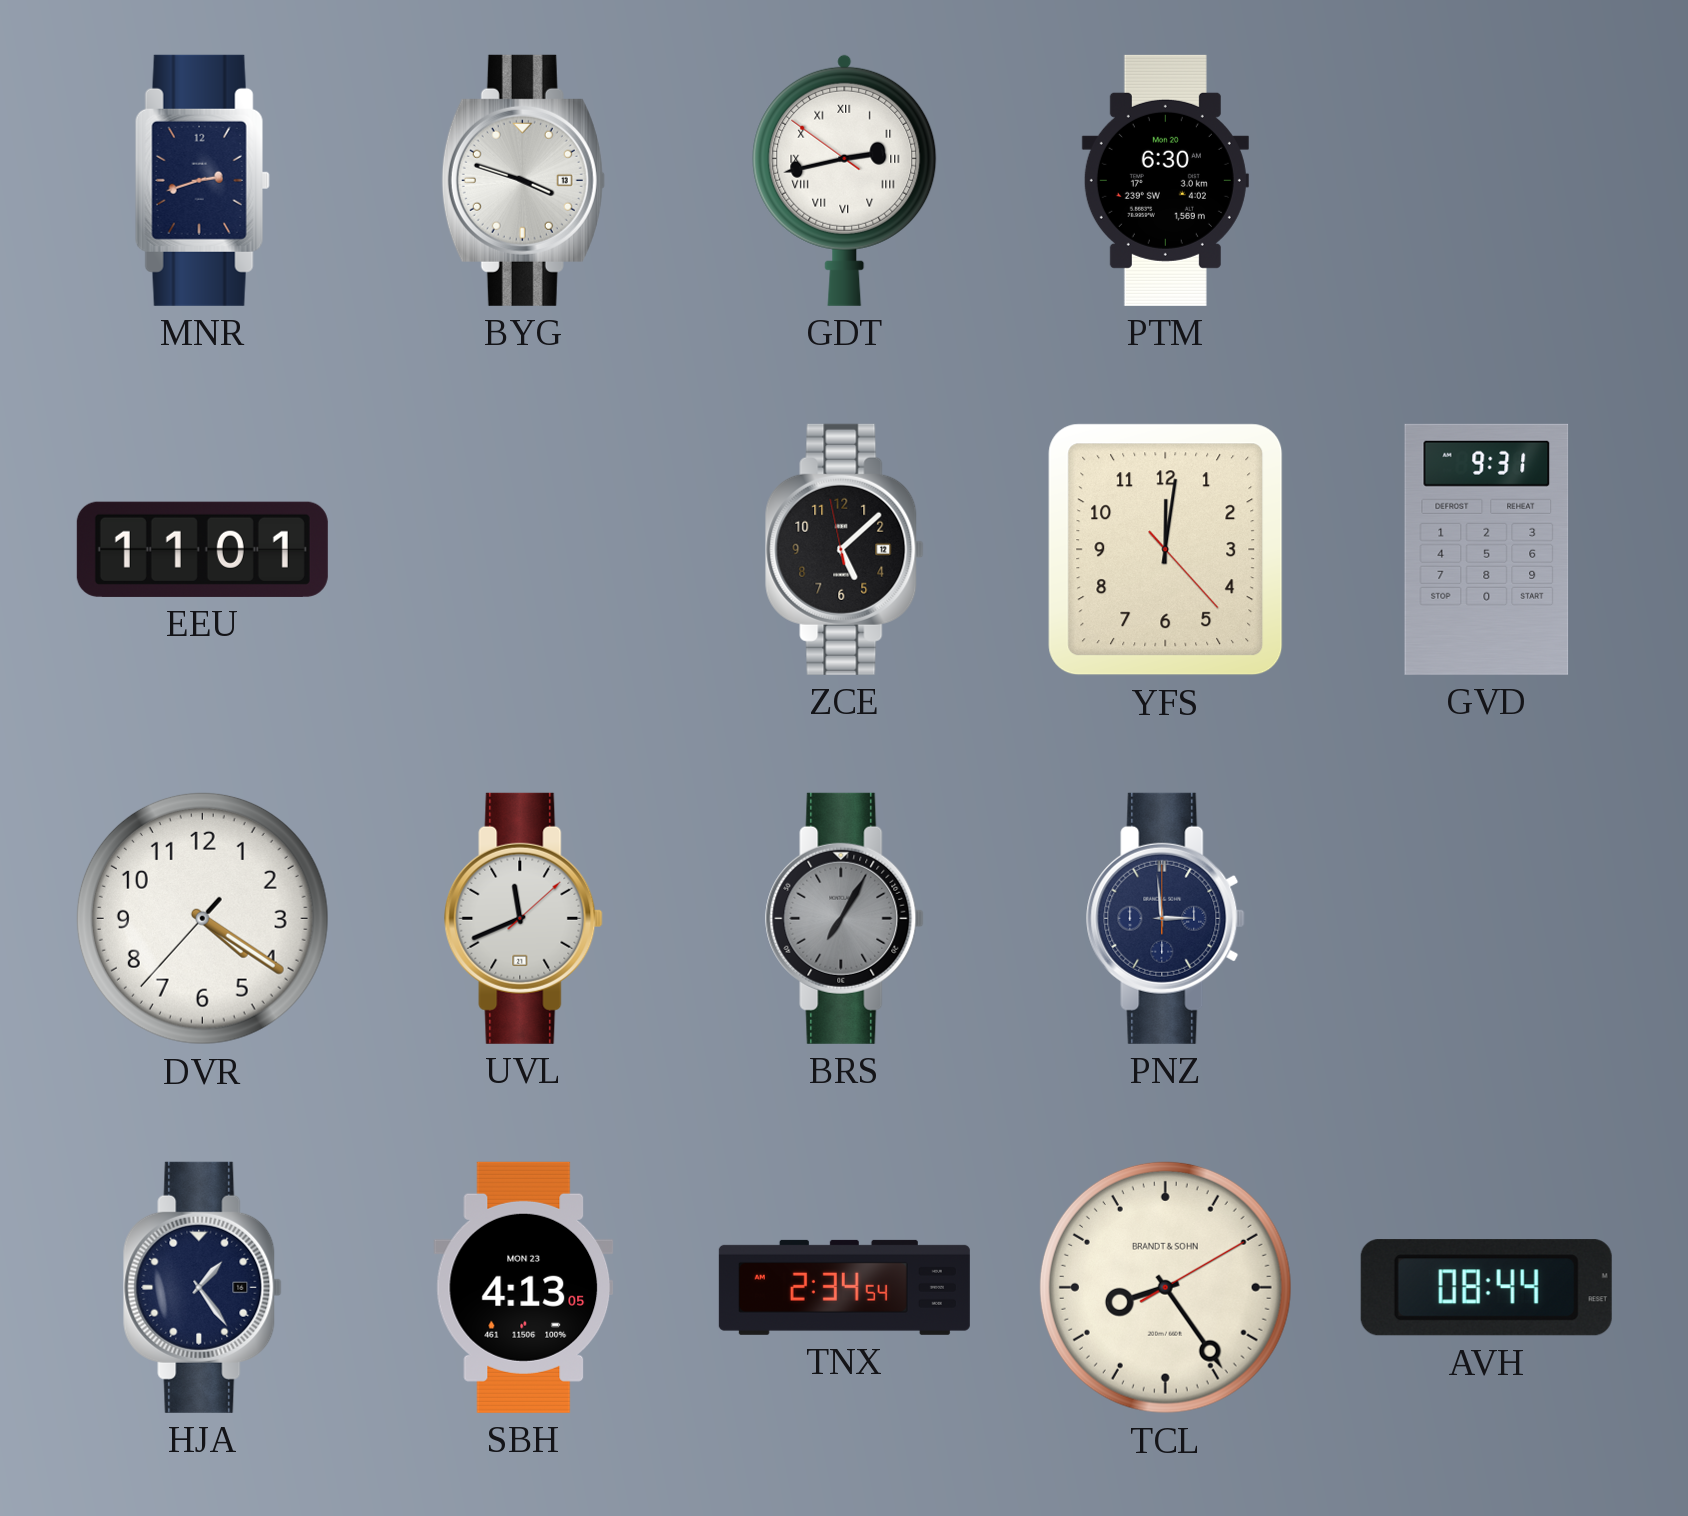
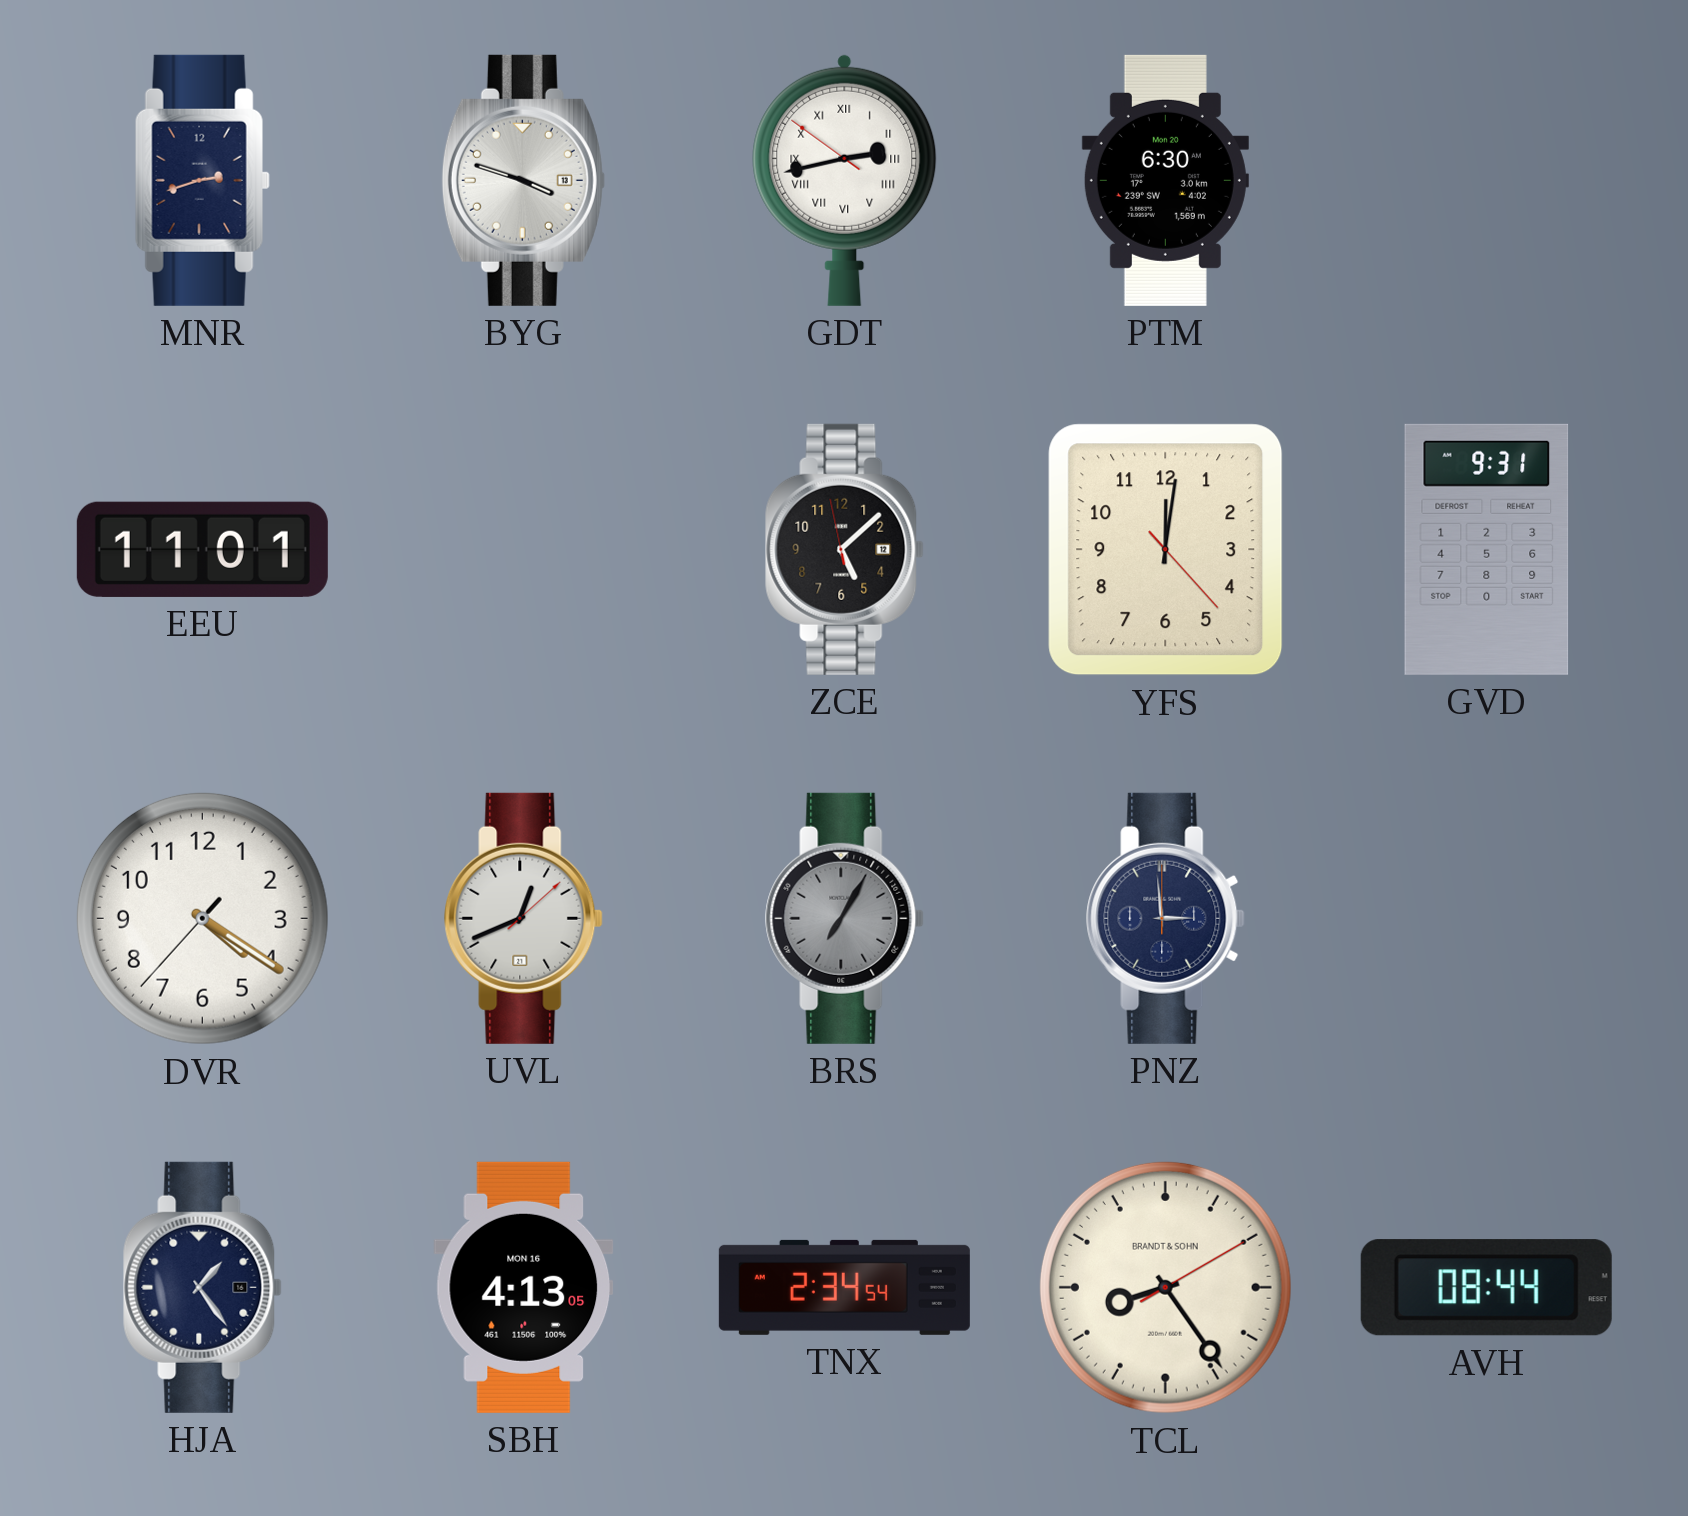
UVL: 11:41 -> 12:41 (524, 918)
SBH date: MON 23 -> MON 16 (524, 1287)
